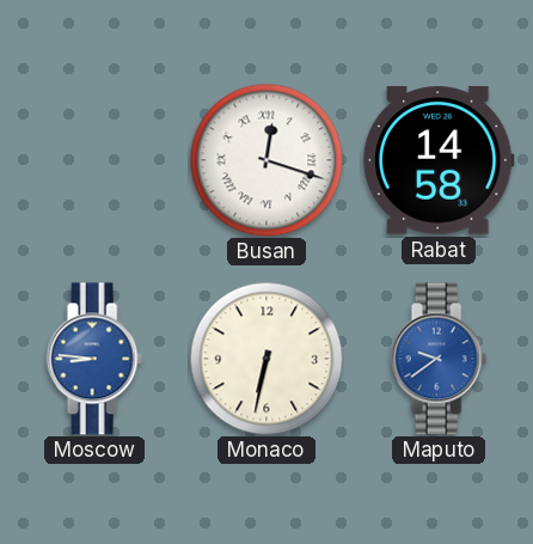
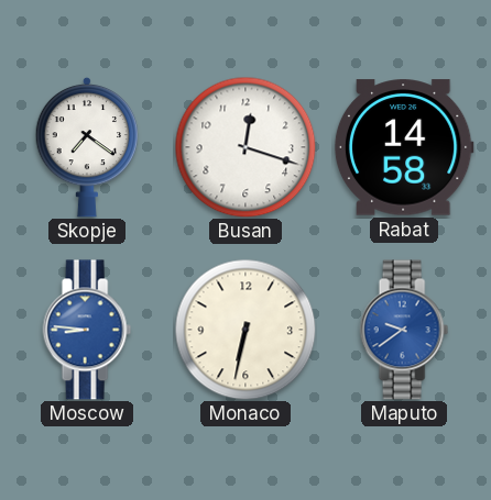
Skopje: none -> 7:21 (87, 147)
Busan numerals: Roman -> Arabic (245, 147)
